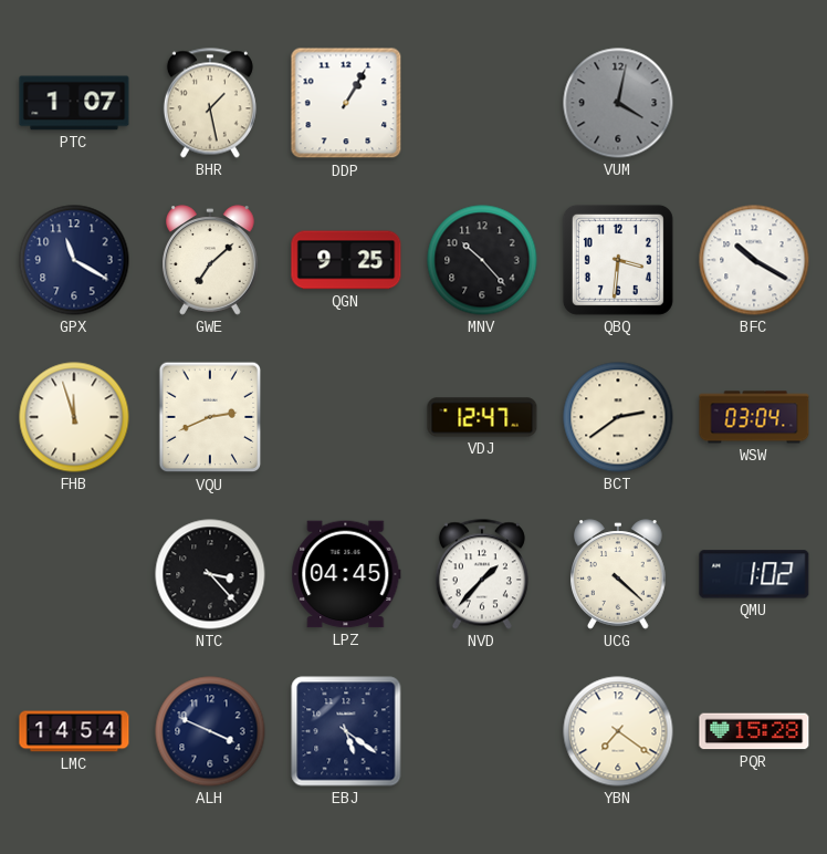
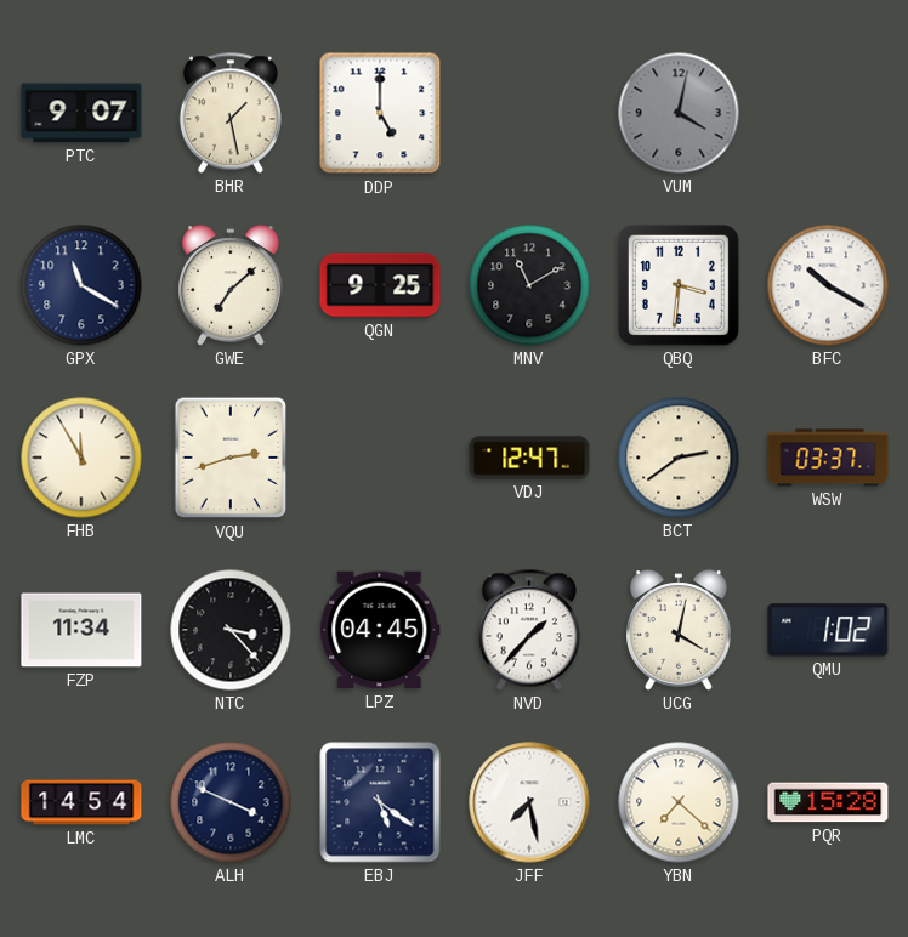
PTC: 1:07 -> 9:07 (81, 113)
DDP: 1:05 -> 5:00 (380, 113)
MNV: 10:23 -> 11:10 (529, 285)
FHB: 11:57 -> 11:55 (81, 458)
VQU: 2:41 -> 2:42 (231, 458)
WSW: 03:04 -> 03:37 (828, 458)
FZP: none -> 11:34 (81, 630)
UCG: 4:22 -> 4:02 (680, 630)
JFF: none -> 7:28 (529, 802)
YBN: 7:21 -> 7:22 (679, 802)
